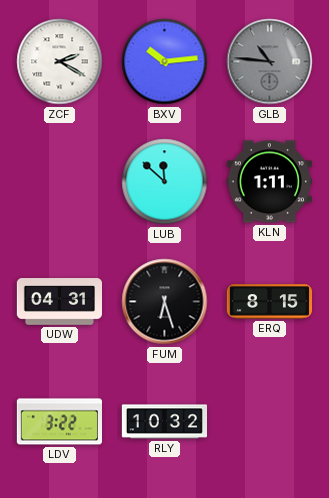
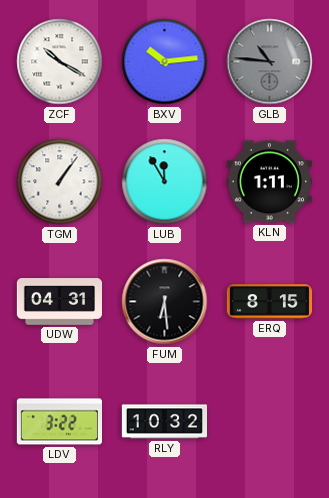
ZCF: 2:20 -> 10:20 (60, 62)
TGM: none -> 1:06 (60, 182)
LUB: 11:52 -> 11:55 (165, 182)
FUM: 6:27 -> 6:29 (165, 302)
